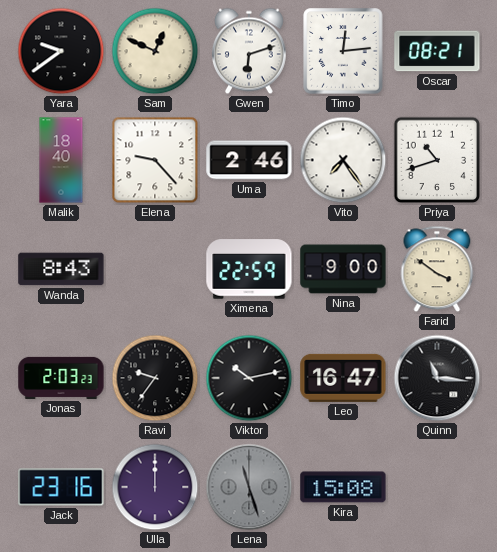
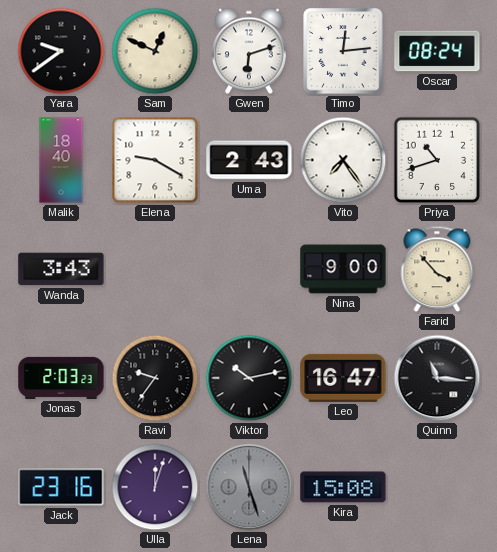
Oscar: 08:21 -> 08:24 (437, 51)
Elena: 9:23 -> 9:20 (155, 160)
Uma: 2:46 -> 2:43 (249, 160)
Wanda: 8:43 -> 3:43 (61, 269)
Ximena: 22:59 -> none (249, 269)
Farid: 3:51 -> 3:53 (437, 269)
Ulla: 12:00 -> 12:03 (155, 487)
